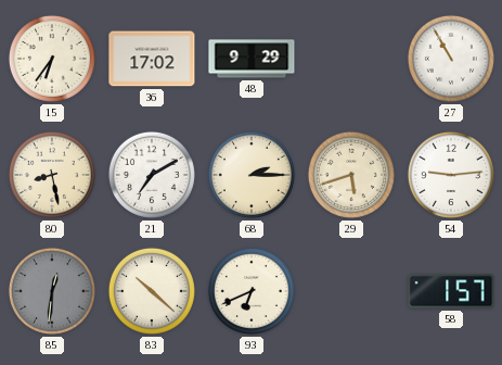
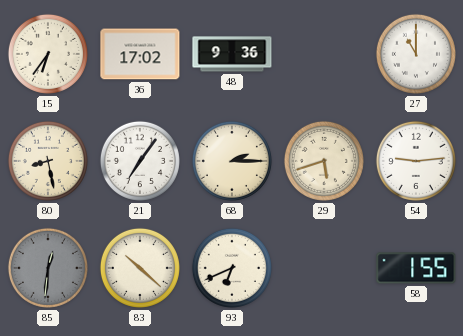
48: 9:29 -> 9:36 (232, 54)
27: 10:55 -> 11:00 (416, 54)
21: 7:10 -> 7:06 (140, 161)
58: 1:57 -> 1:55 (416, 268)
